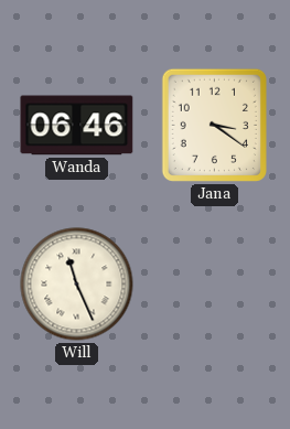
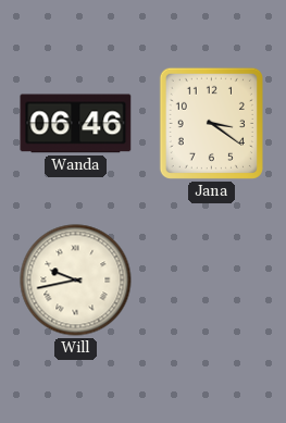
Will: 11:26 -> 9:43 (76, 281)
